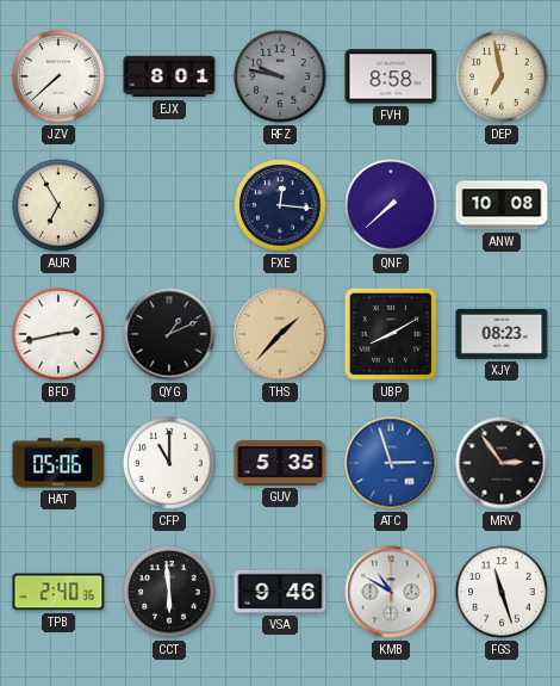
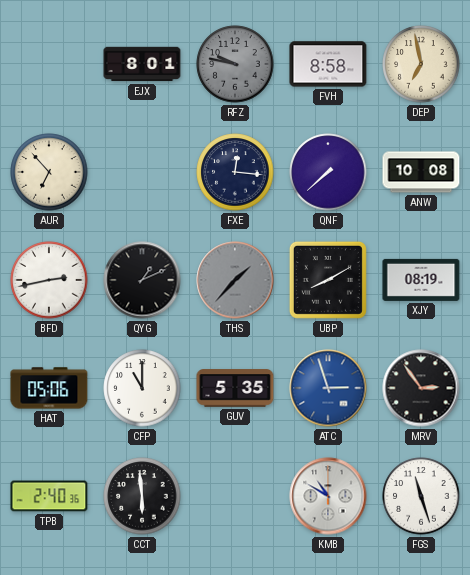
JZV: 7:38 -> none (58, 76)
AUR: 6:55 -> 6:53 (49, 172)
THS dial: champagne -> grey (235, 280)
XJY: 08:23 -> 08:19 (421, 280)
VSA: 9:46 -> none (280, 592)
